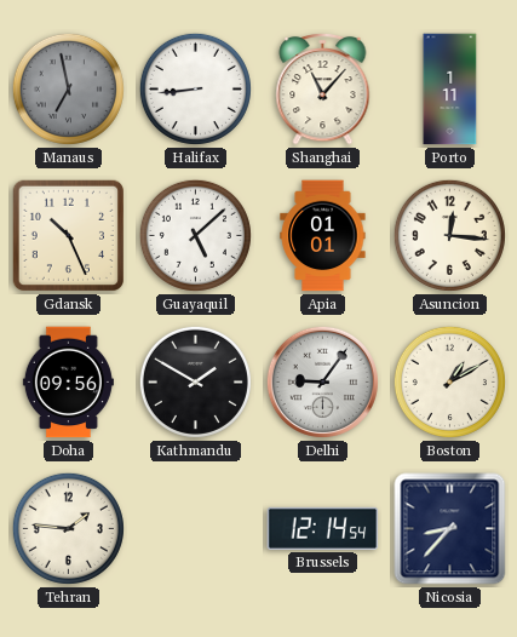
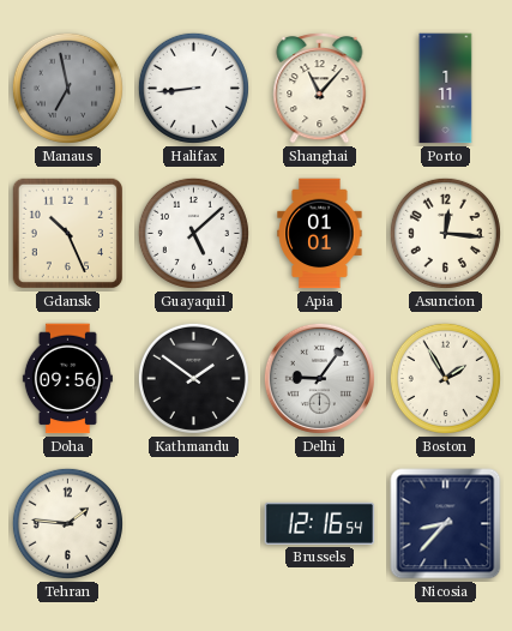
Kathmandu: 1:50 -> 1:51 (193, 378)
Boston: 1:10 -> 1:55 (445, 378)
Brussels: 12:14 -> 12:16 (320, 523)
